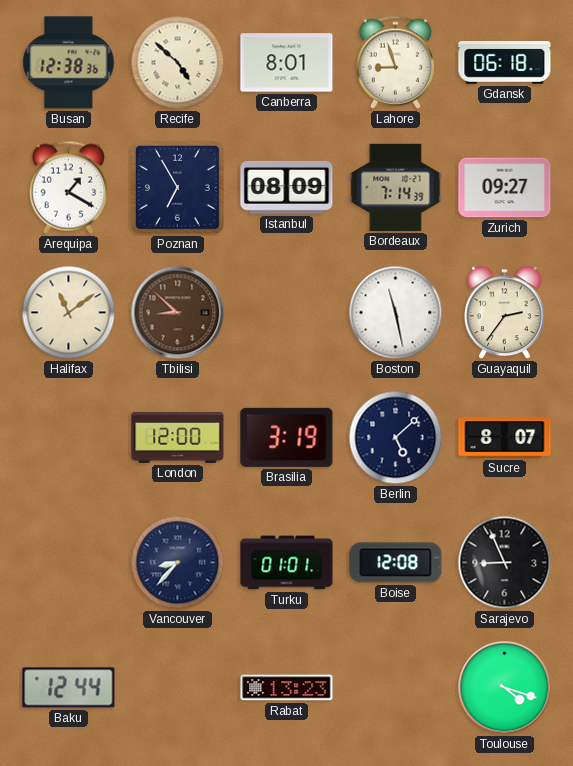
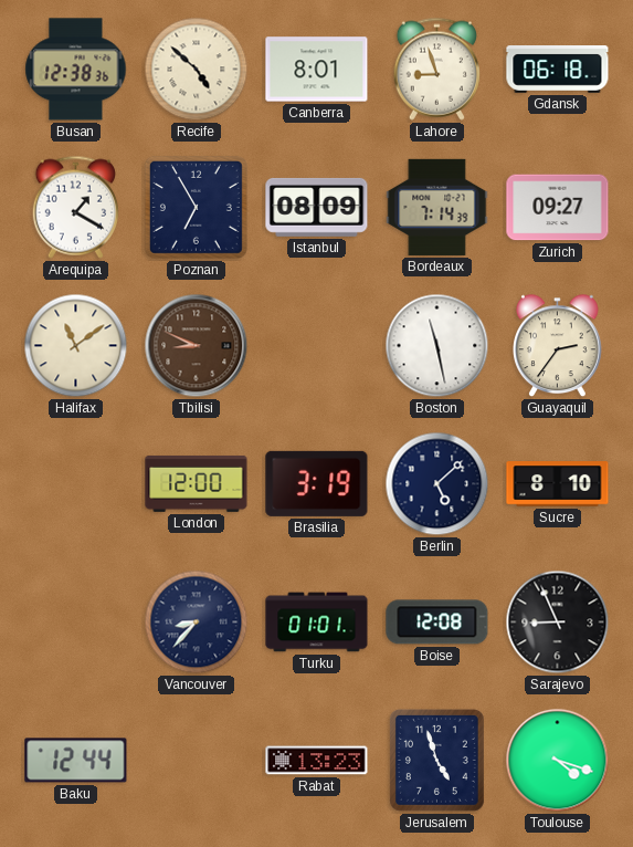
Tbilisi: 8:52 -> 8:49 (197, 346)
Sucre: 8:07 -> 8:10 (558, 484)
Jerusalem: none -> 4:57 (436, 760)
